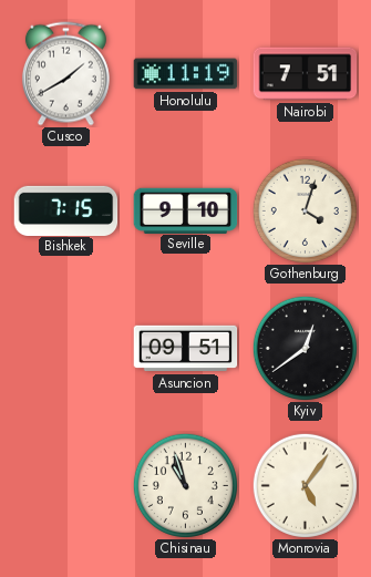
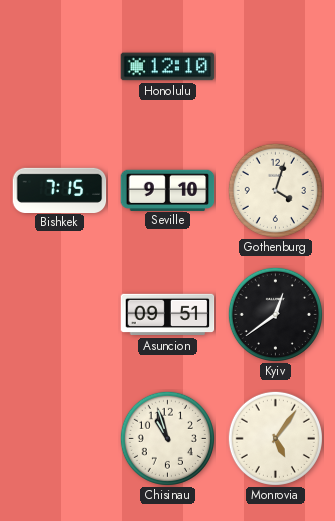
Cusco: 1:40 -> none (65, 74)
Honolulu: 11:19 -> 12:10 (168, 67)
Nairobi: 7:51 -> none (306, 74)
